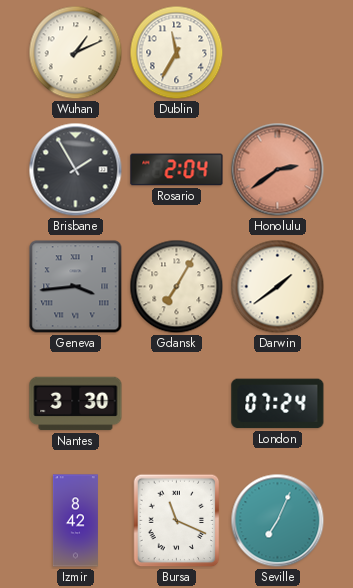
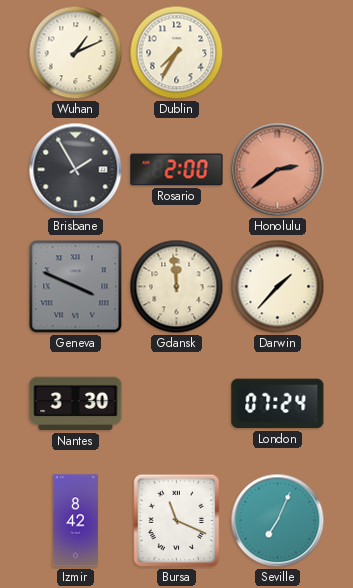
Dublin: 11:35 -> 7:35 (177, 53)
Rosario: 2:04 -> 2:00 (177, 170)
Geneva: 3:44 -> 3:49 (76, 287)
Gdansk: 7:05 -> 11:59 (177, 287)
Darwin: 1:39 -> 1:37 (278, 287)
